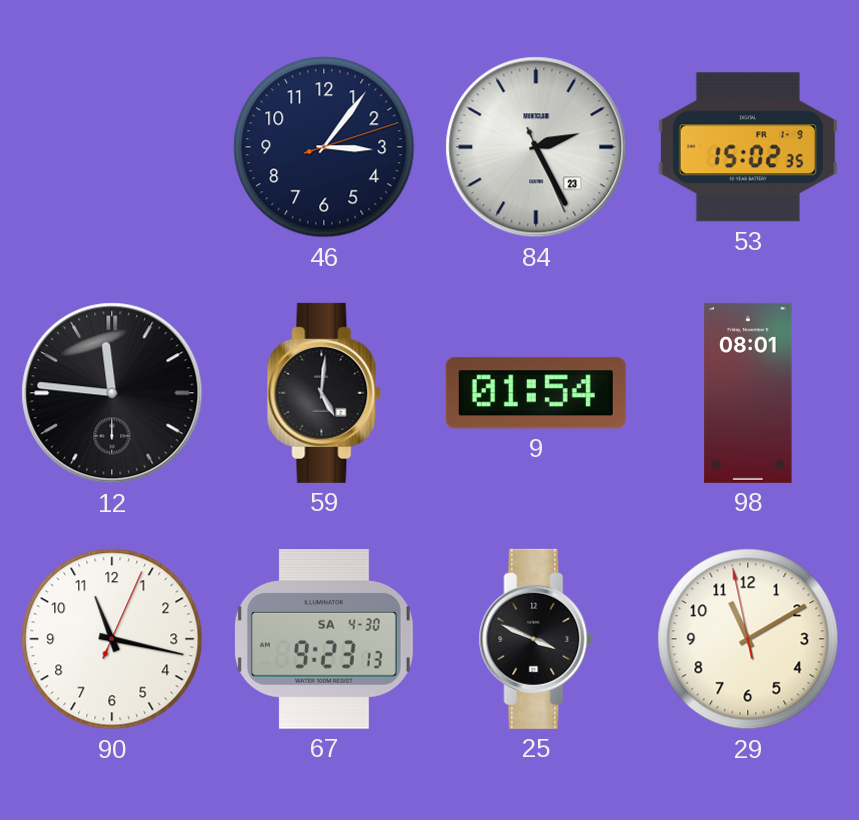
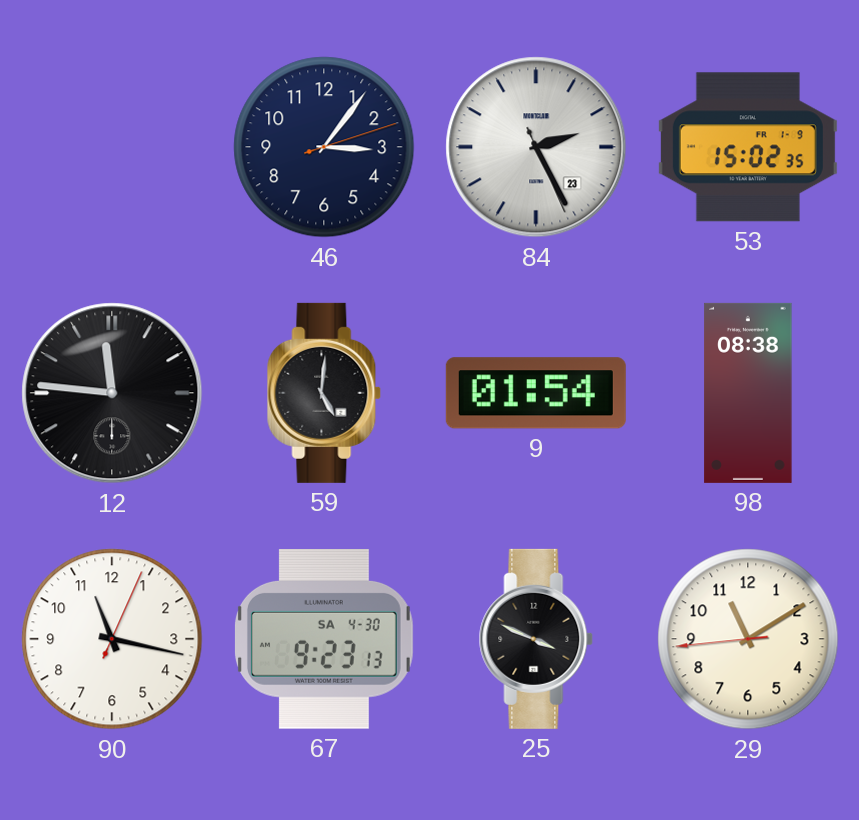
98: 08:01 -> 08:38 (748, 393)
29: 11:09:58 -> 11:09:44 (748, 639)
